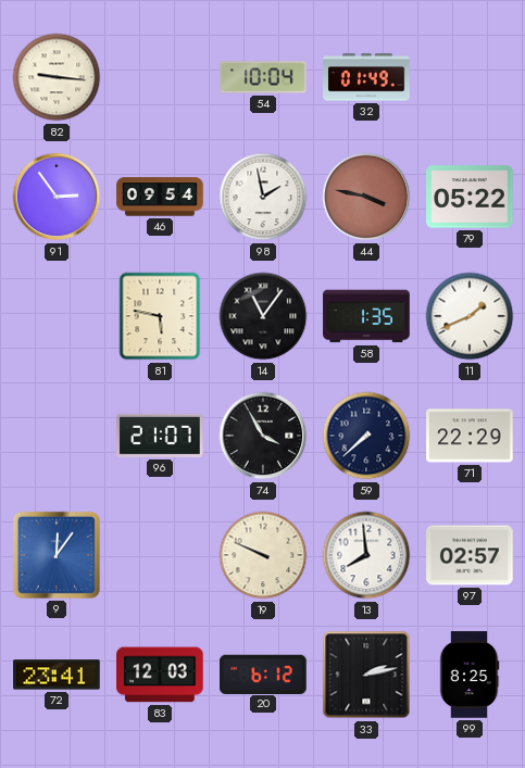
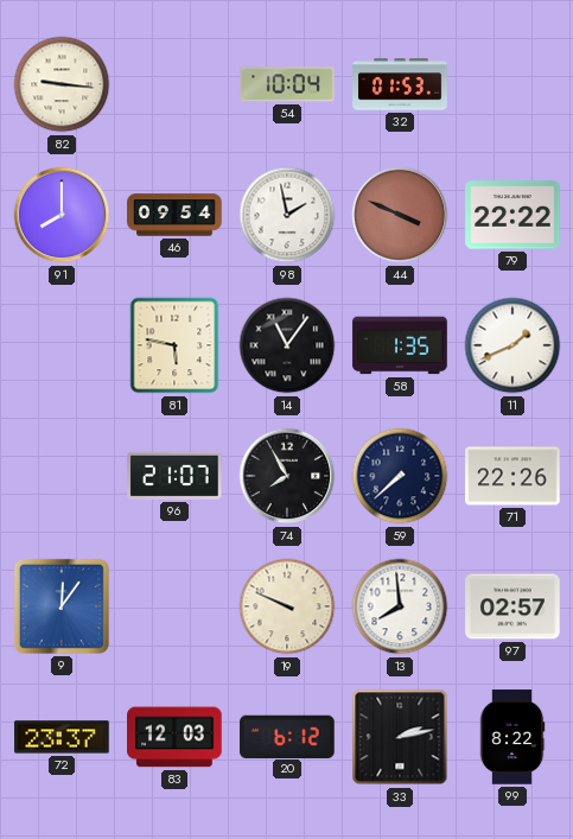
32: 01:49 -> 01:53 (400, 84)
91: 2:54 -> 8:00 (62, 215)
44: 3:47 -> 3:49 (400, 215)
79: 05:22 -> 22:22 (512, 215)
74: 3:55 -> 7:55 (287, 476)
71: 22:29 -> 22:26 (512, 476)
72: 23:41 -> 23:37 (62, 737)
99: 8:25 -> 8:22 (512, 737)
